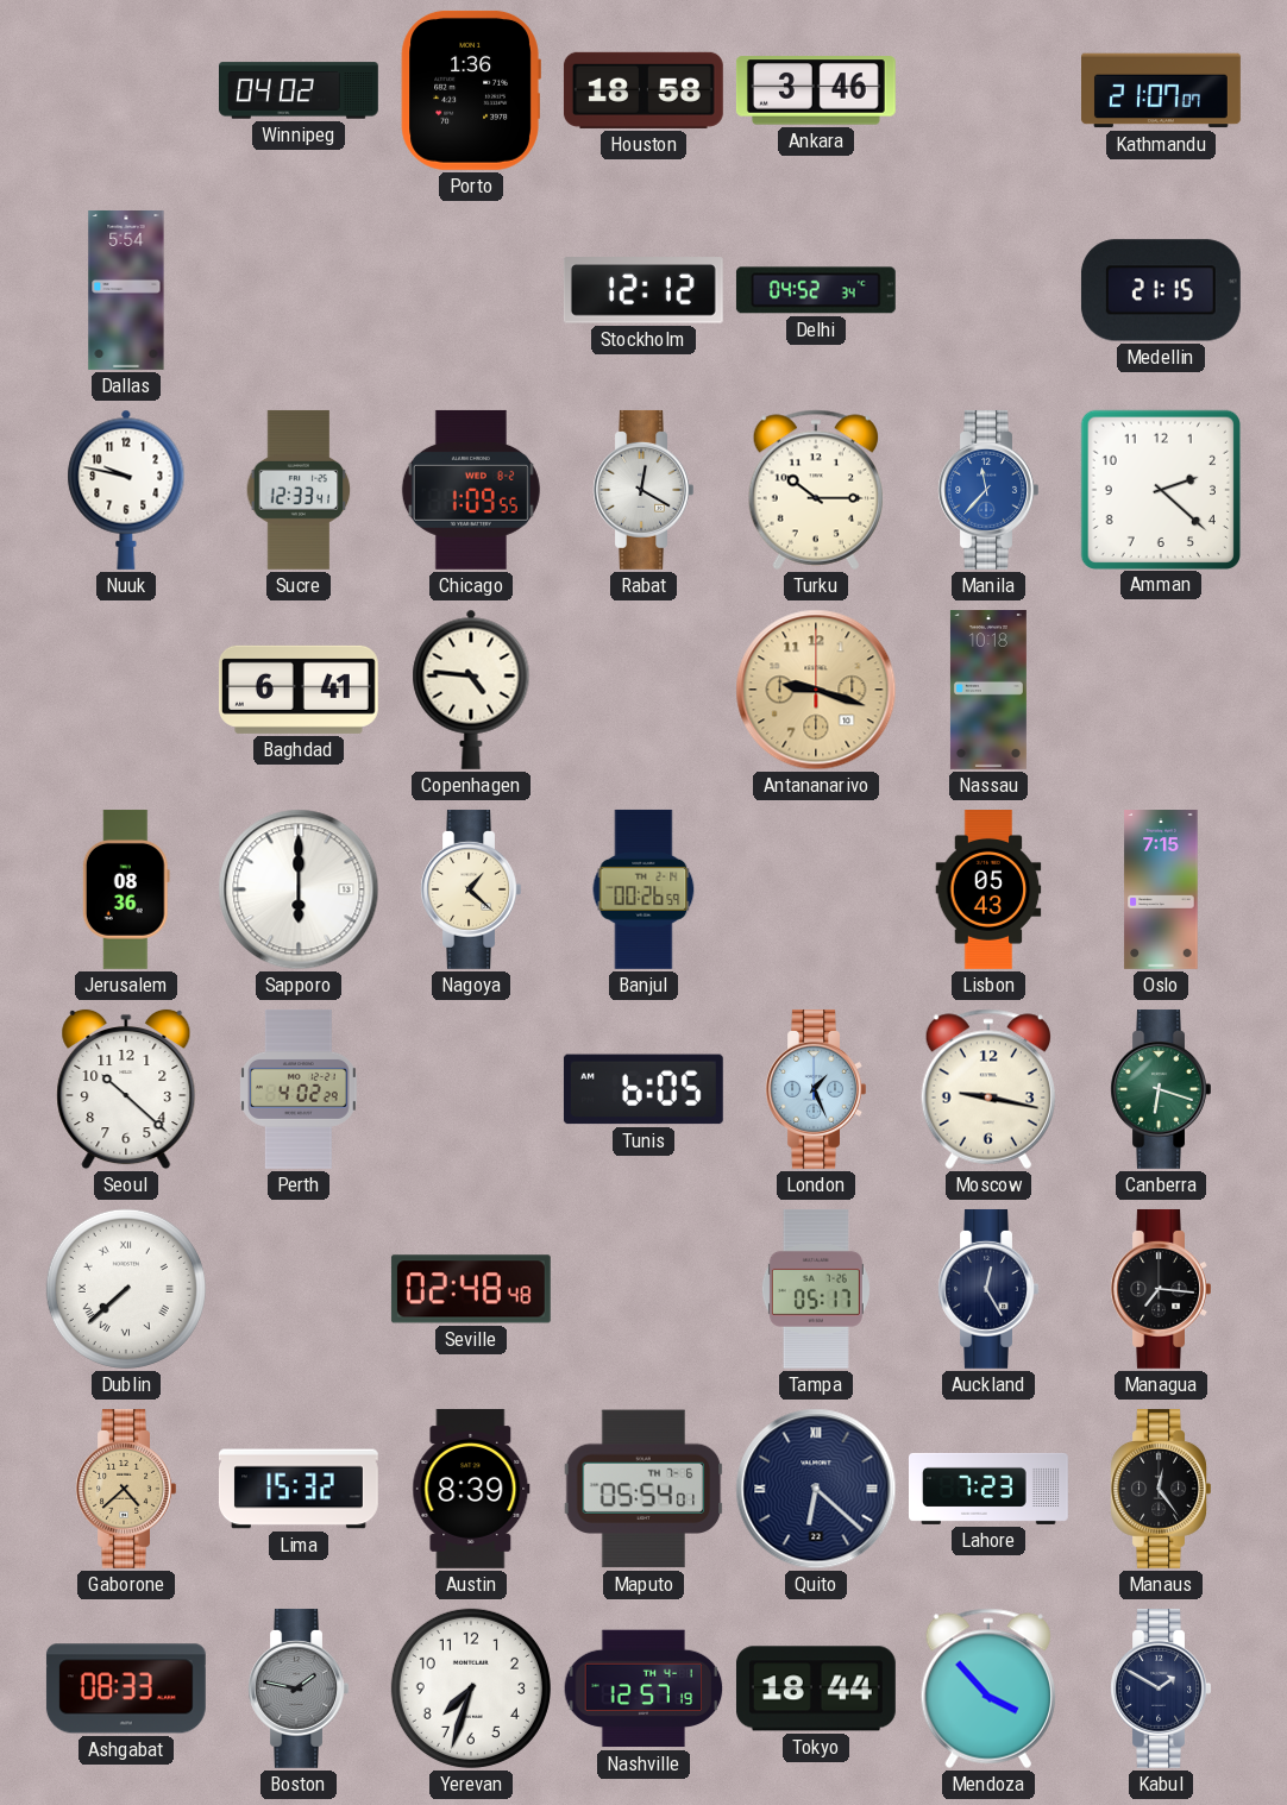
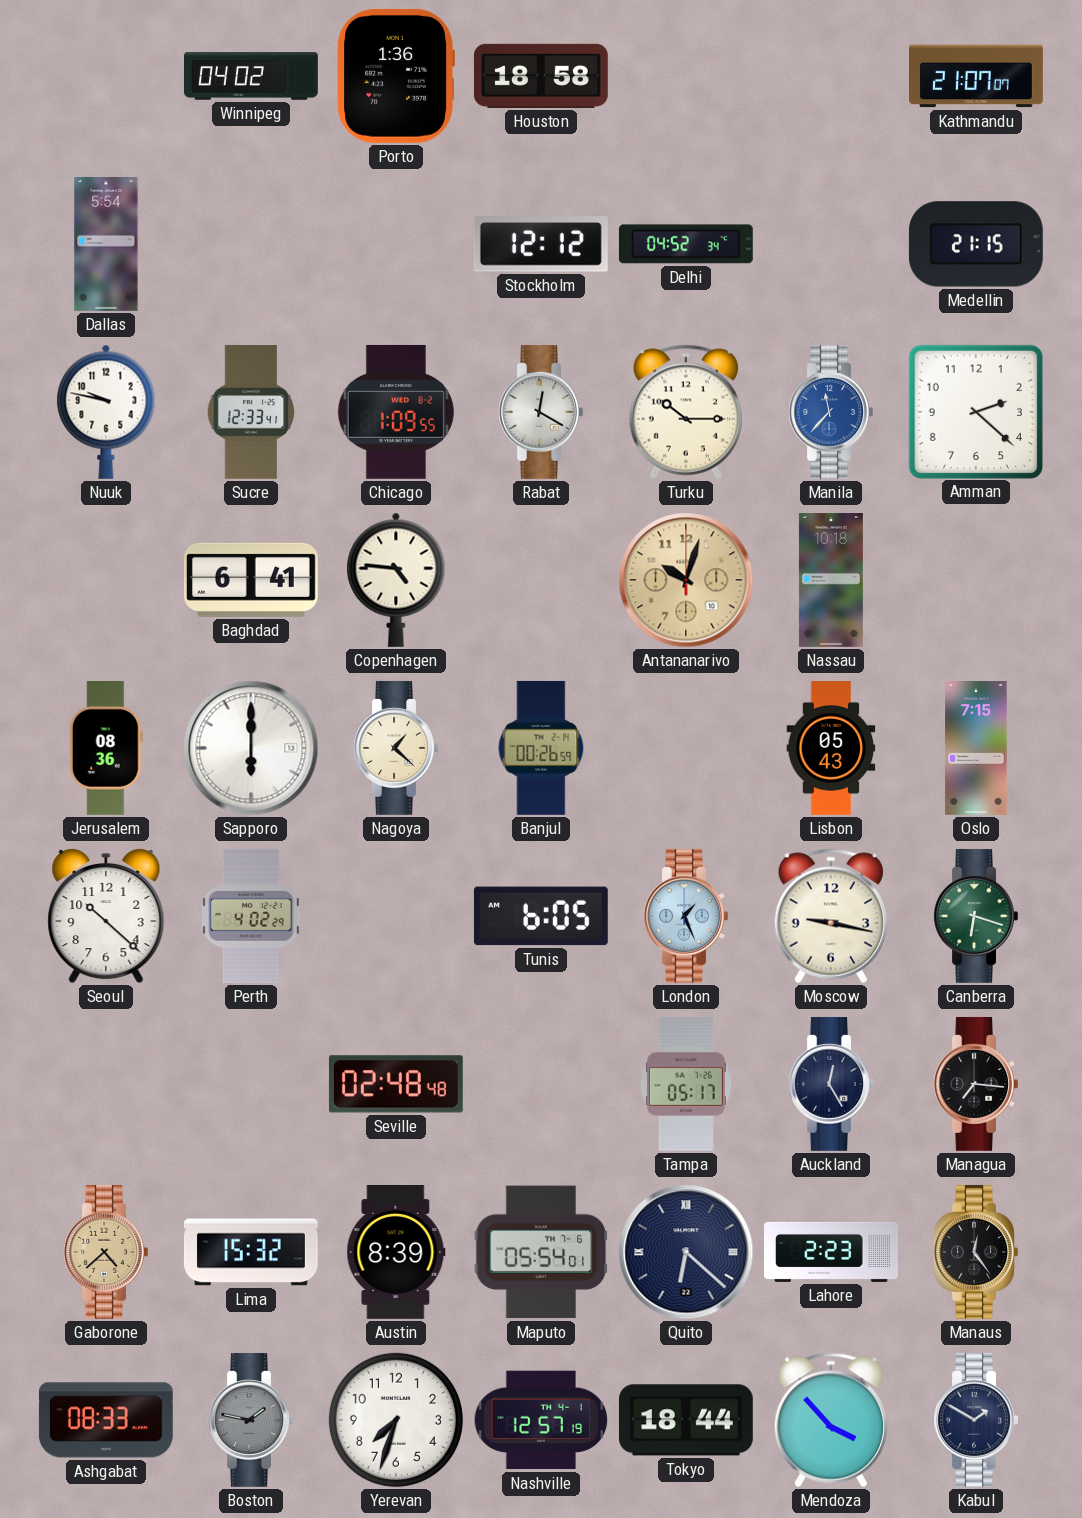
Ankara: 3:46 -> none (816, 90)
Antananarivo: 9:18 -> 10:03 (686, 580)
Dublin: 7:38 -> none (126, 1289)
Lahore: 7:23 -> 2:23 (832, 1252)
